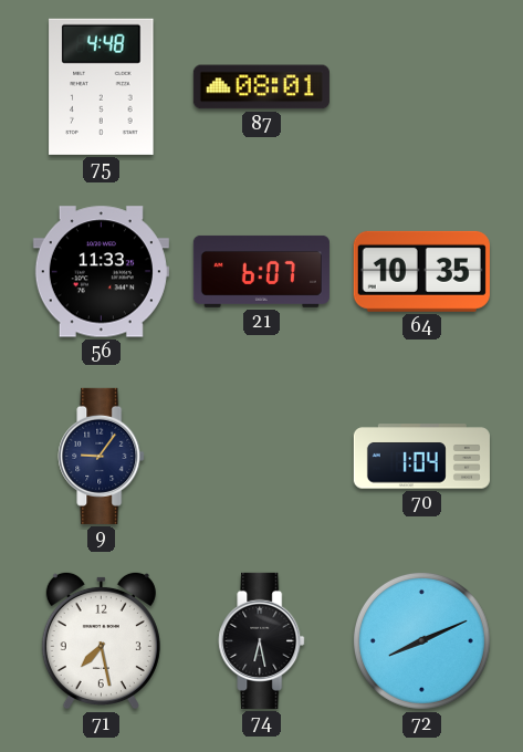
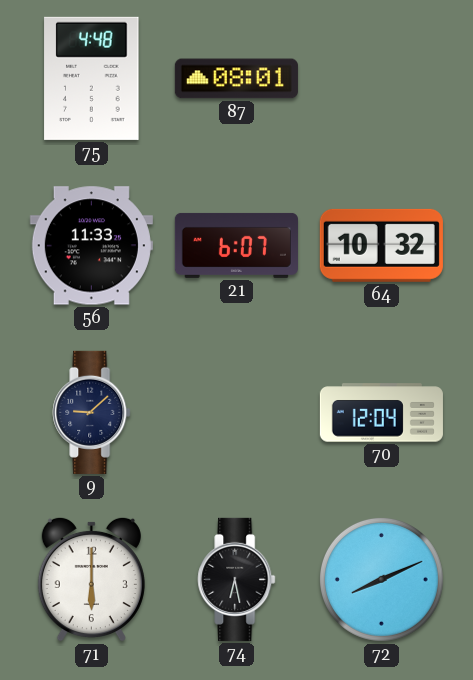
64: 10:35 -> 10:32 (381, 245)
9: 9:06 -> 9:08 (92, 412)
70: 1:04 -> 12:04 (381, 413)
71: 7:28 -> 6:00 (91, 579)
